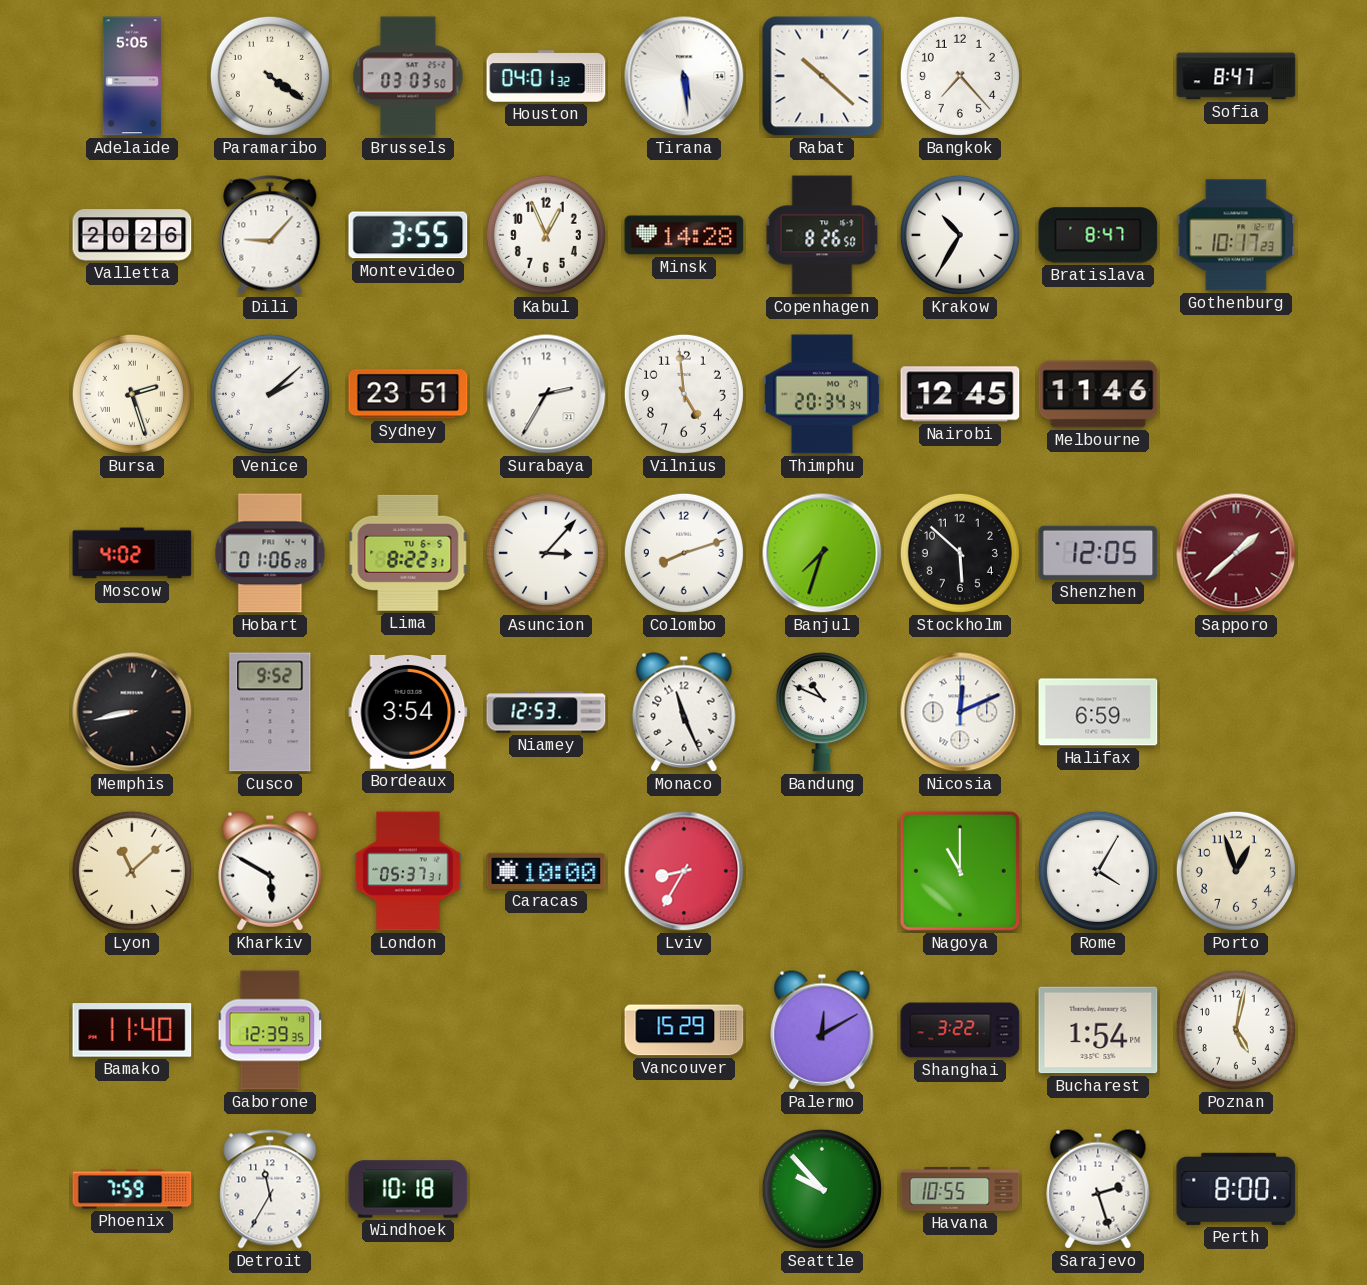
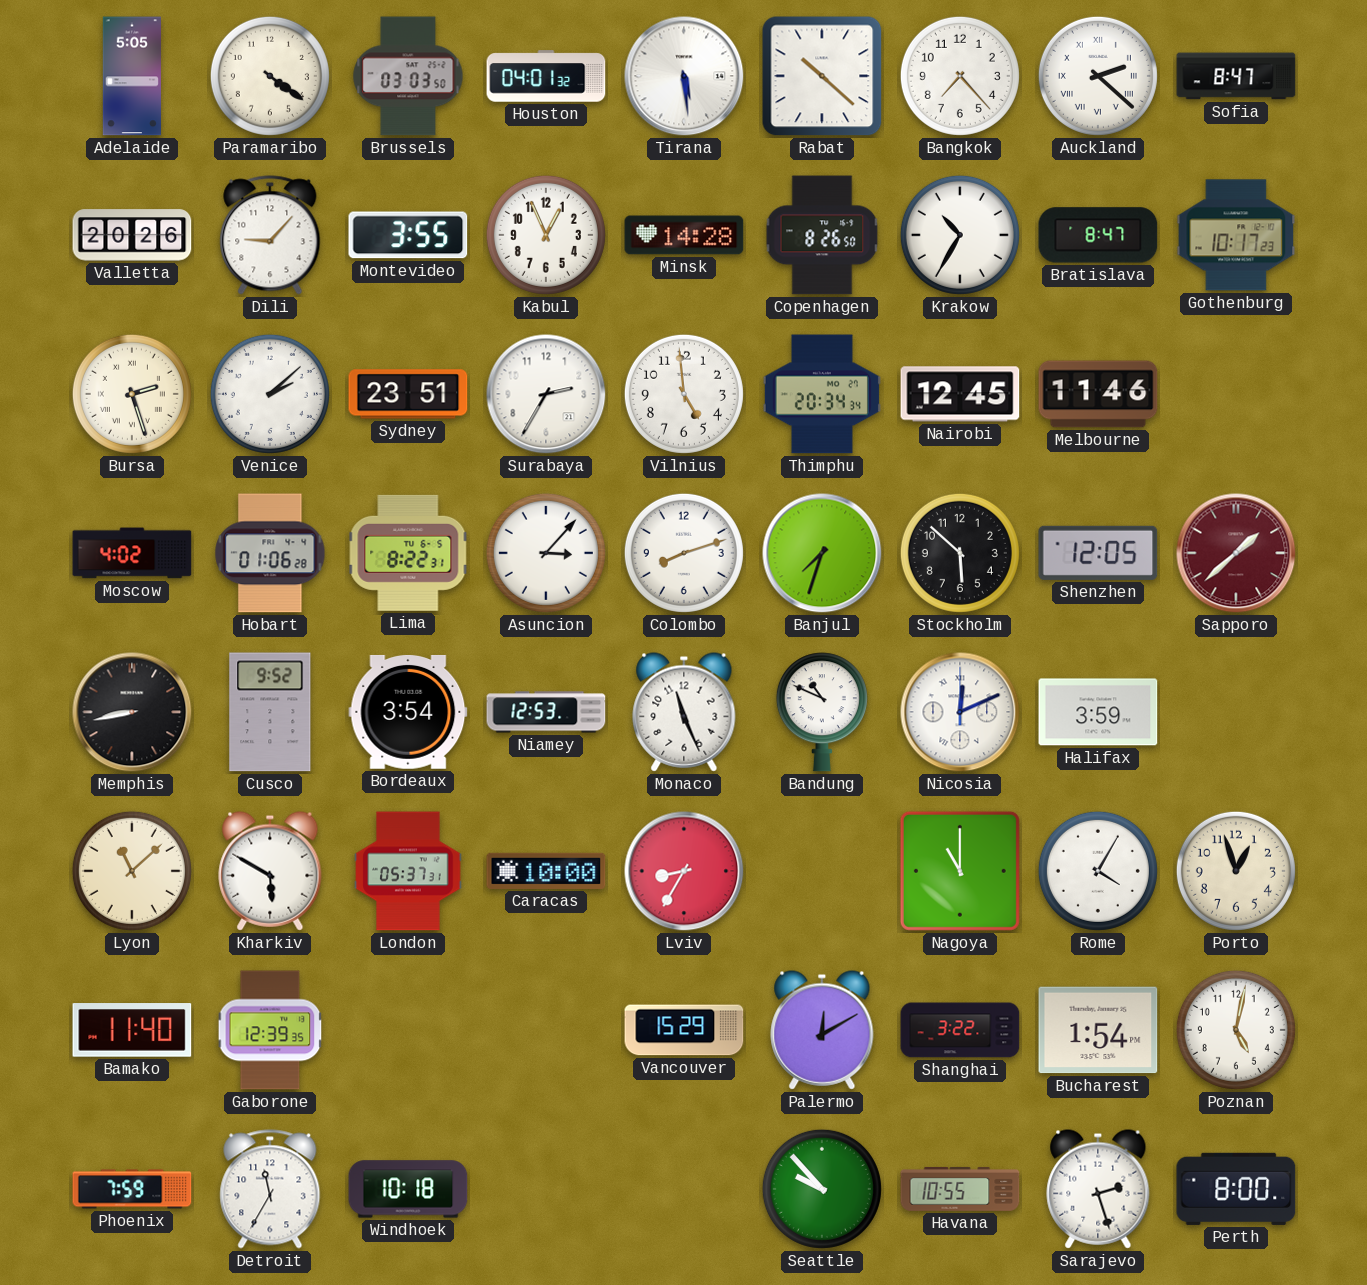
Auckland: none -> 2:22 (1098, 76)
Halifax: 6:59 -> 3:59 (1098, 712)
